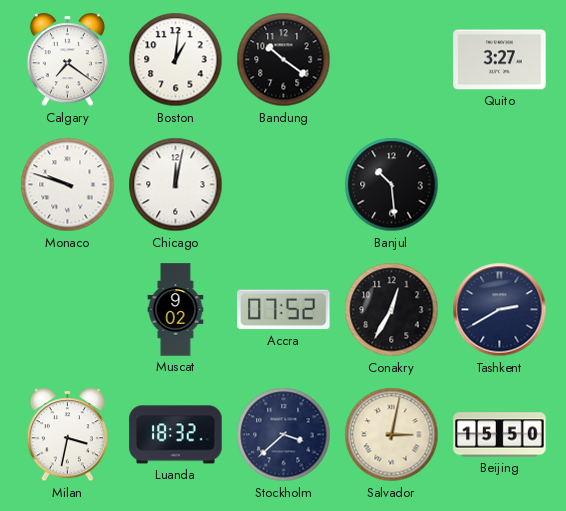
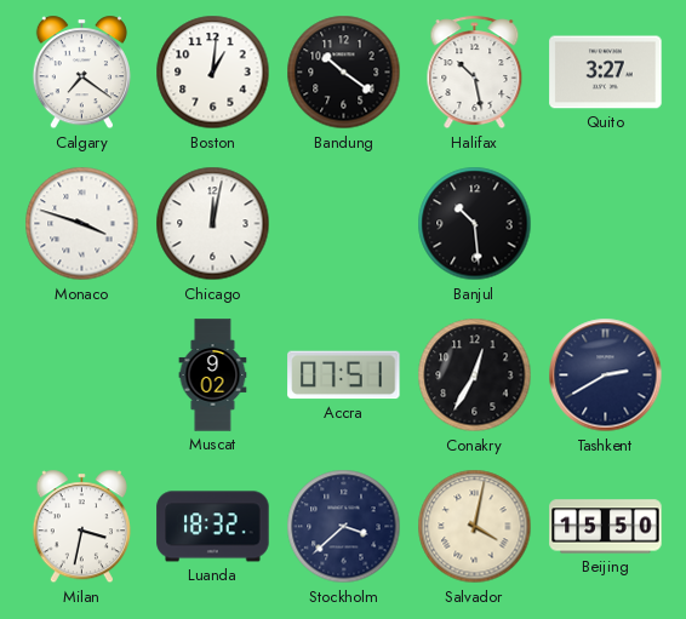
Halifax: none -> 10:28 (475, 73)
Monaco: 9:48 -> 3:48 (82, 224)
Accra: 07:52 -> 07:51 (344, 376)
Salvador: 3:02 -> 4:02 (475, 527)
